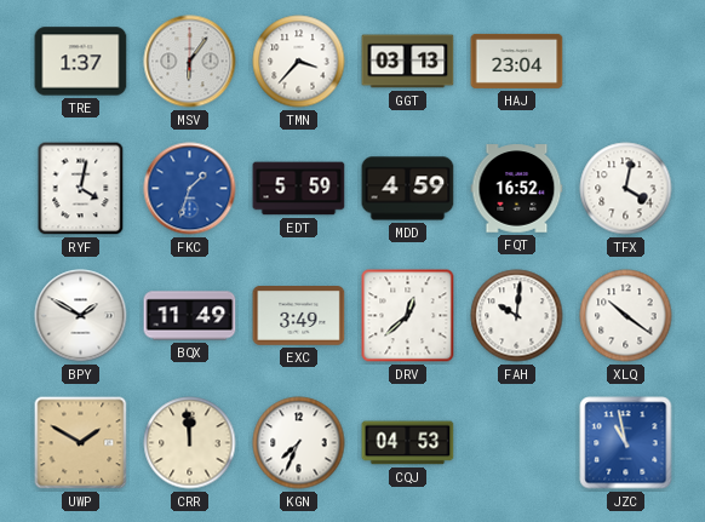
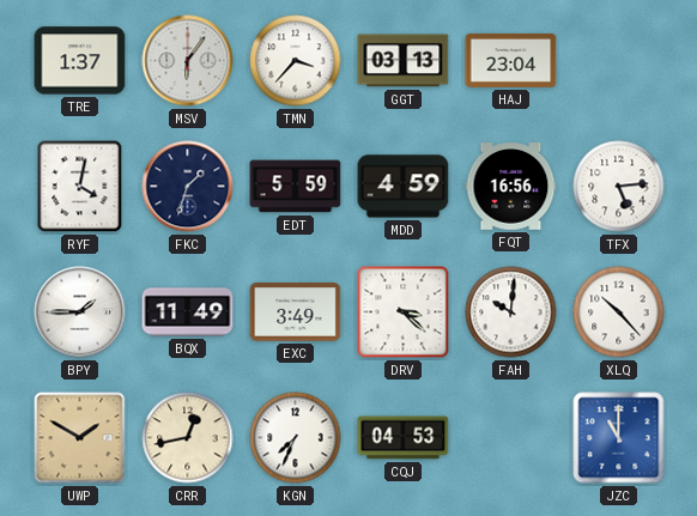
FKC dial: blue -> navy (188, 187)
FQT: 16:52 -> 16:56 (511, 187)
TFX: 4:02 -> 5:14 (619, 187)
BPY: 1:50 -> 1:45 (80, 312)
DRV: 12:38 -> 3:22 (404, 312)
XLQ: 10:21 -> 10:23 (619, 312)
CRR: 11:59 -> 12:43 (188, 438)
JZC: 10:58 -> 11:00 (619, 438)
